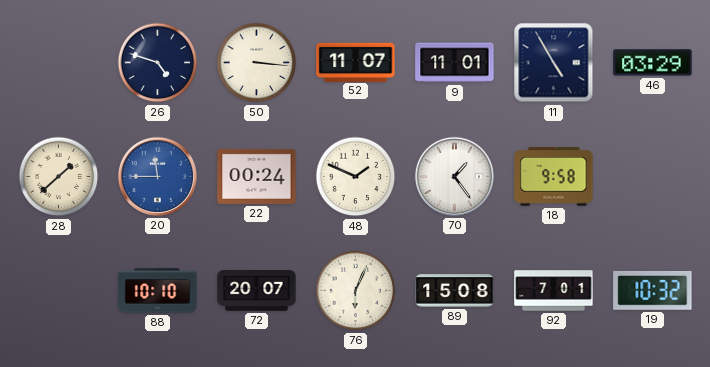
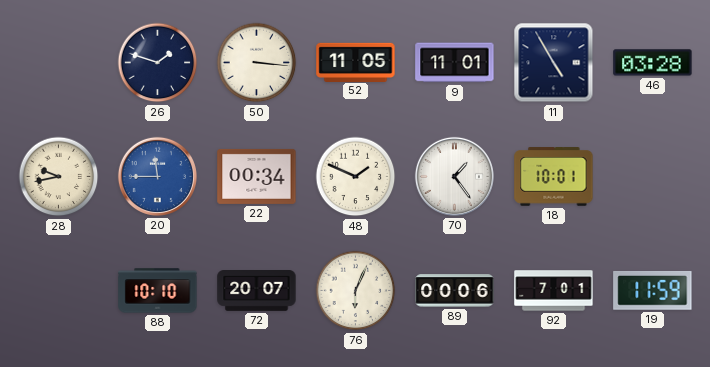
26: 4:48 -> 1:48 (158, 63)
52: 11:07 -> 11:05 (356, 62)
46: 03:29 -> 03:28 (653, 63)
28: 1:38 -> 9:43 (59, 177)
22: 00:24 -> 00:34 (257, 176)
18: 9:58 -> 10:01 (554, 177)
89: 15:08 -> 00:06 (455, 291)
19: 10:32 -> 11:59 (653, 290)
